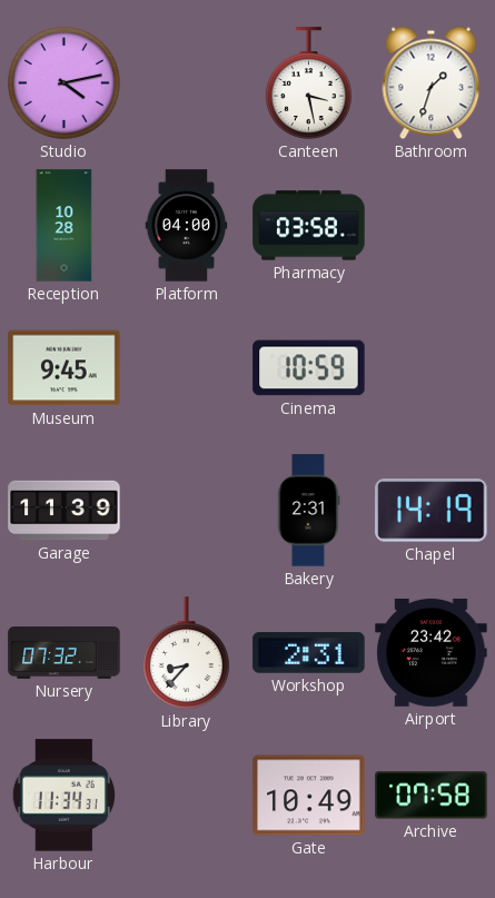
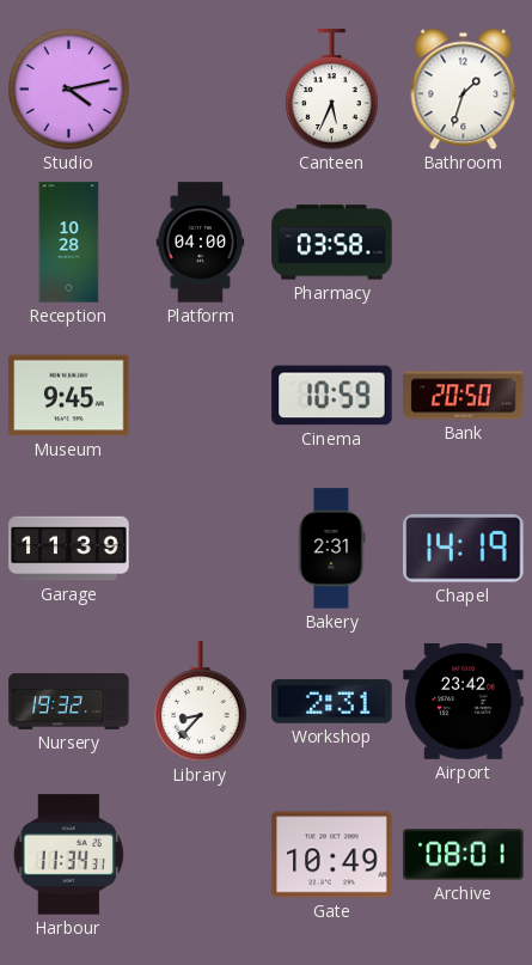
Canteen: 3:28 -> 5:34 (331, 90)
Bank: none -> 20:50 (464, 396)
Nursery: 07:32 -> 19:32 (69, 702)
Archive: 07:58 -> 08:01 (464, 855)
